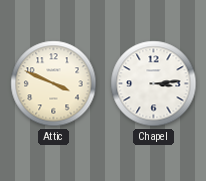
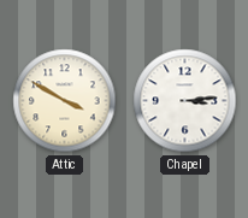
Attic: 3:49 -> 3:50 (65, 101)
